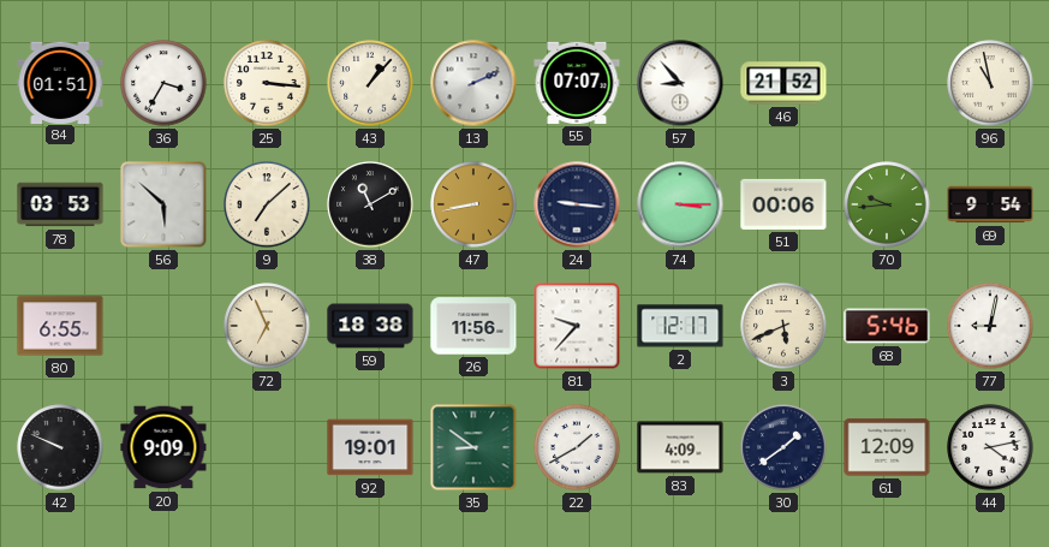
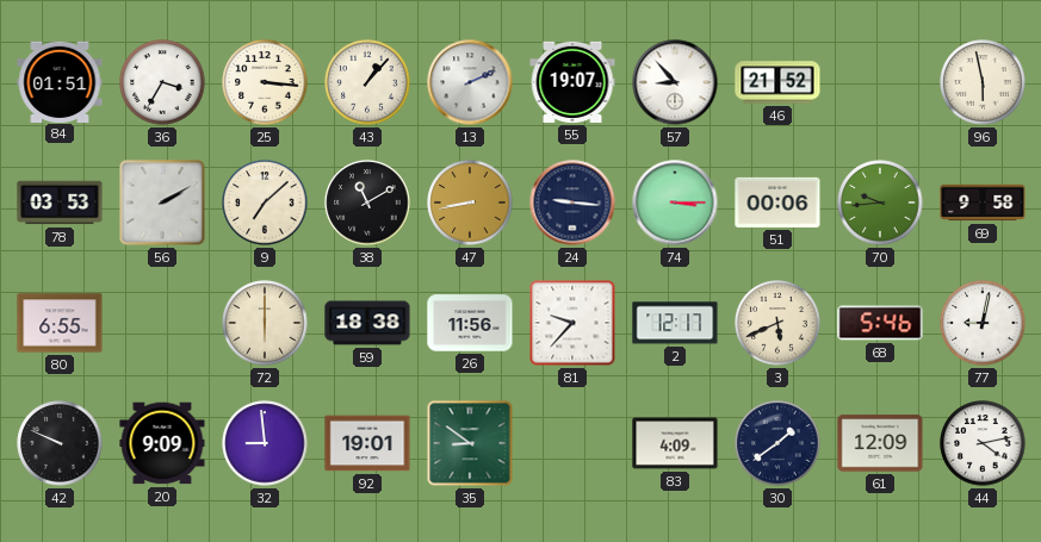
55: 07:07 -> 19:07 (572, 82)
96: 10:58 -> 5:58 (983, 82)
56: 5:52 -> 2:10 (162, 203)
69: 9:54 -> 9:58 (983, 203)
72: 6:56 -> 6:00 (265, 323)
32: none -> 8:59 (265, 443)
22: 1:40 -> none (577, 447)
